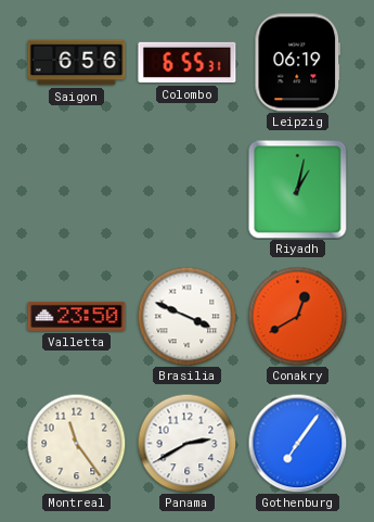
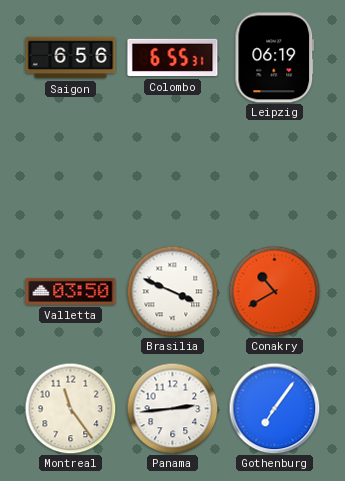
Riyadh: 1:02 -> none (297, 189)
Valletta: 23:50 -> 03:50 (71, 291)
Conakry: 12:40 -> 10:40 (274, 291)
Panama: 2:40 -> 2:44 (172, 408)
